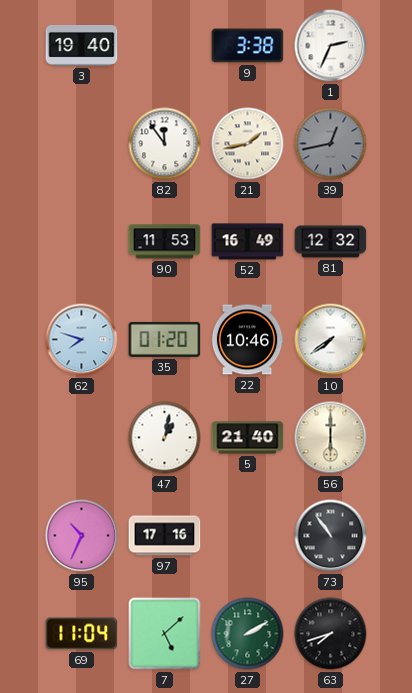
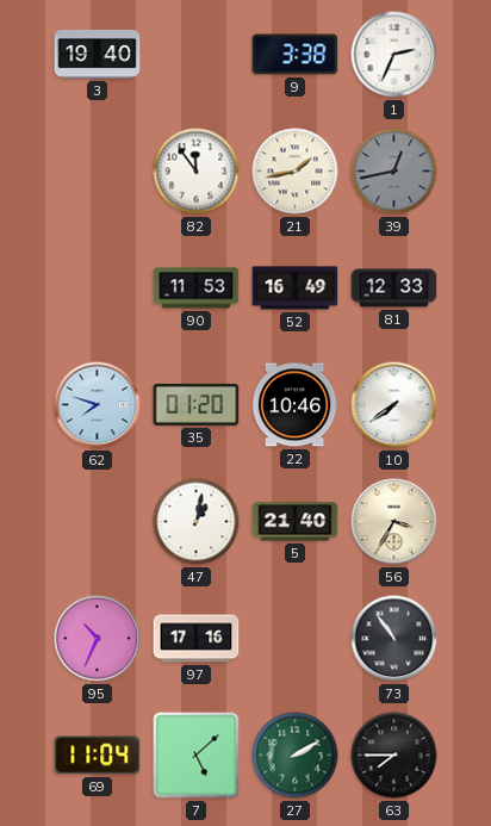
81: 12:32 -> 12:33 (394, 288)
56: 6:00 -> 3:35 (394, 522)
63: 7:42 -> 7:45 (394, 756)
